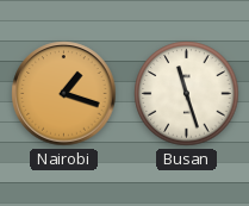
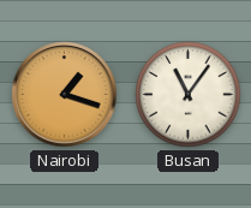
Busan: 11:27 -> 11:06 (189, 95)
